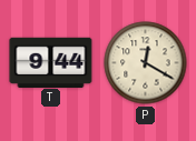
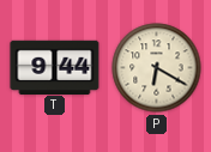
P: 12:20 -> 6:20 (157, 68)
